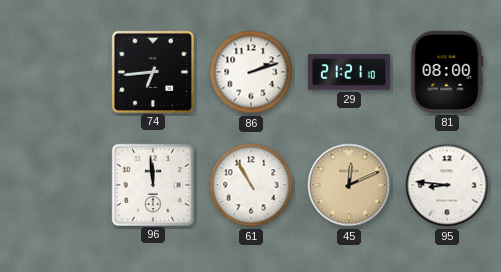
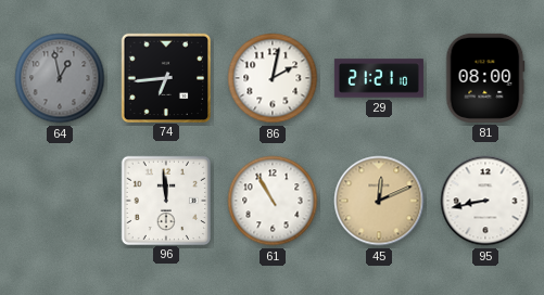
64: none -> 12:58 (60, 78)
86: 2:12 -> 2:02 (273, 78)
95: 8:46 -> 8:43 (485, 201)
